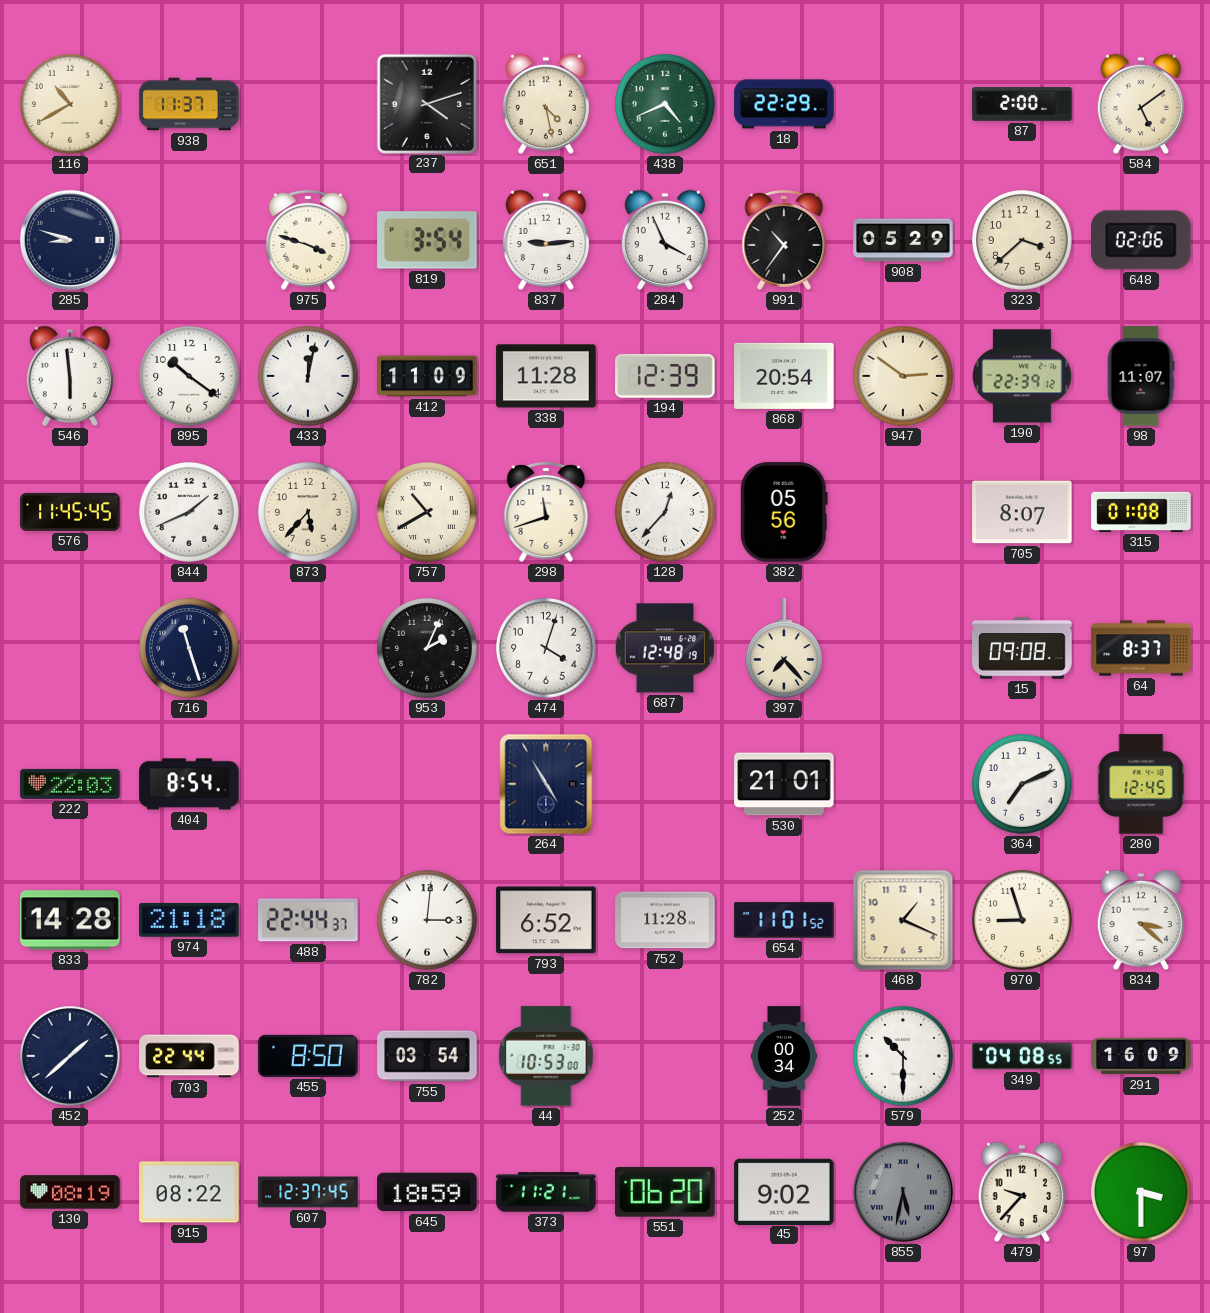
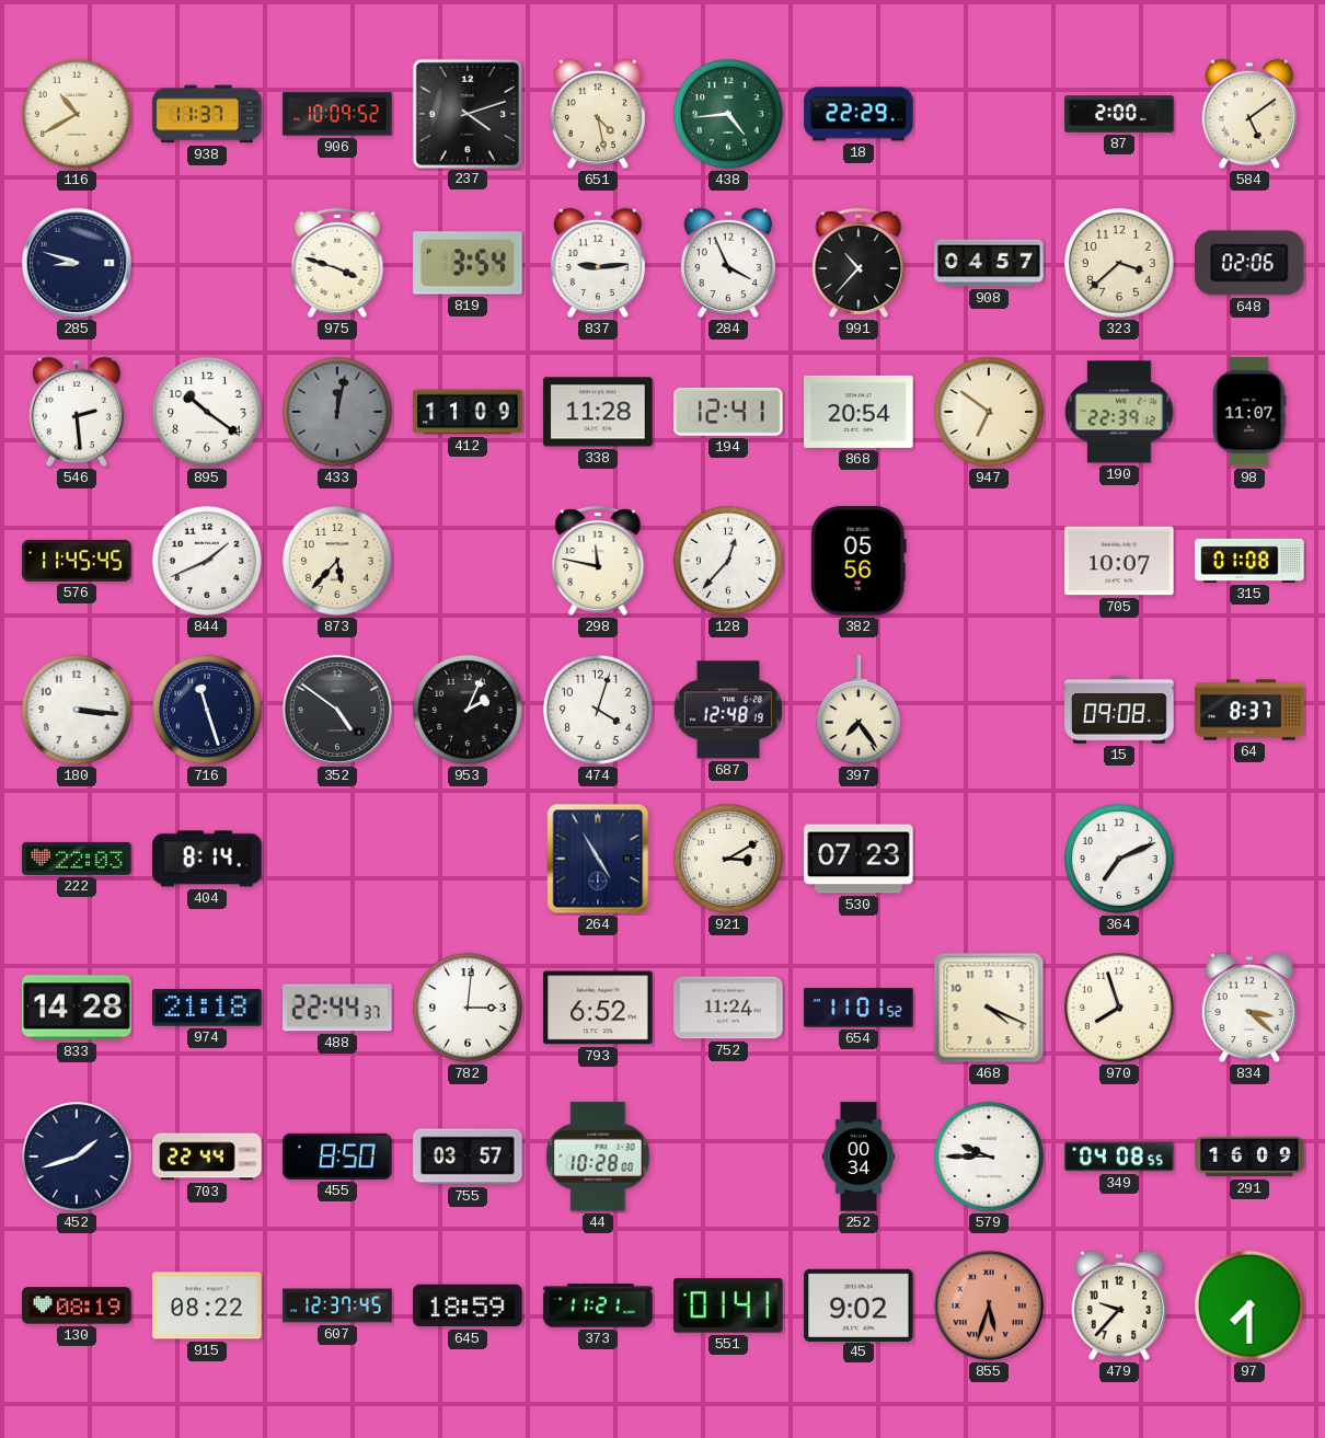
906: none -> 10:09 (337, 114)
438: 4:41 -> 4:44 (729, 115)
991: 10:36 -> 10:37 (859, 263)
908: 05:29 -> 04:57 (989, 263)
546: 5:59 -> 2:29 (76, 412)
433 dial: white -> grey (338, 413)
194: 12:39 -> 12:41 (728, 412)
947: 2:51 -> 6:51 (990, 413)
757: 10:40 -> none (428, 513)
298: 11:42 -> 11:47 (598, 561)
705: 8:07 -> 10:07 (1119, 561)
180: none -> 3:16 (78, 711)
352: none -> 4:51 (337, 710)
397: 7:23 -> 7:24 (859, 710)
404: 8:54 -> 8:14 (207, 859)
921: none -> 3:10 (729, 860)
530: 21:01 -> 07:23 (859, 859)
280: 12:45 -> none (1141, 784)
752: 11:28 -> 11:24 (728, 1008)
468: 1:19 -> 4:19 (989, 1008)
970: 8:57 -> 7:57 (1120, 1009)
452: 1:38 -> 1:42 (78, 1158)
755: 03:54 -> 03:57 (468, 1157)
44: 10:53 -> 10:28 (598, 1157)
579: 10:30 -> 9:45 (990, 1158)
551: 06:20 -> 01:41 (728, 1305)
855: 5:32 -> 5:33 (989, 1305)
855 dial: grey -> salmon (989, 1305)
97: 3:30 -> 7:30 (1251, 1307)
